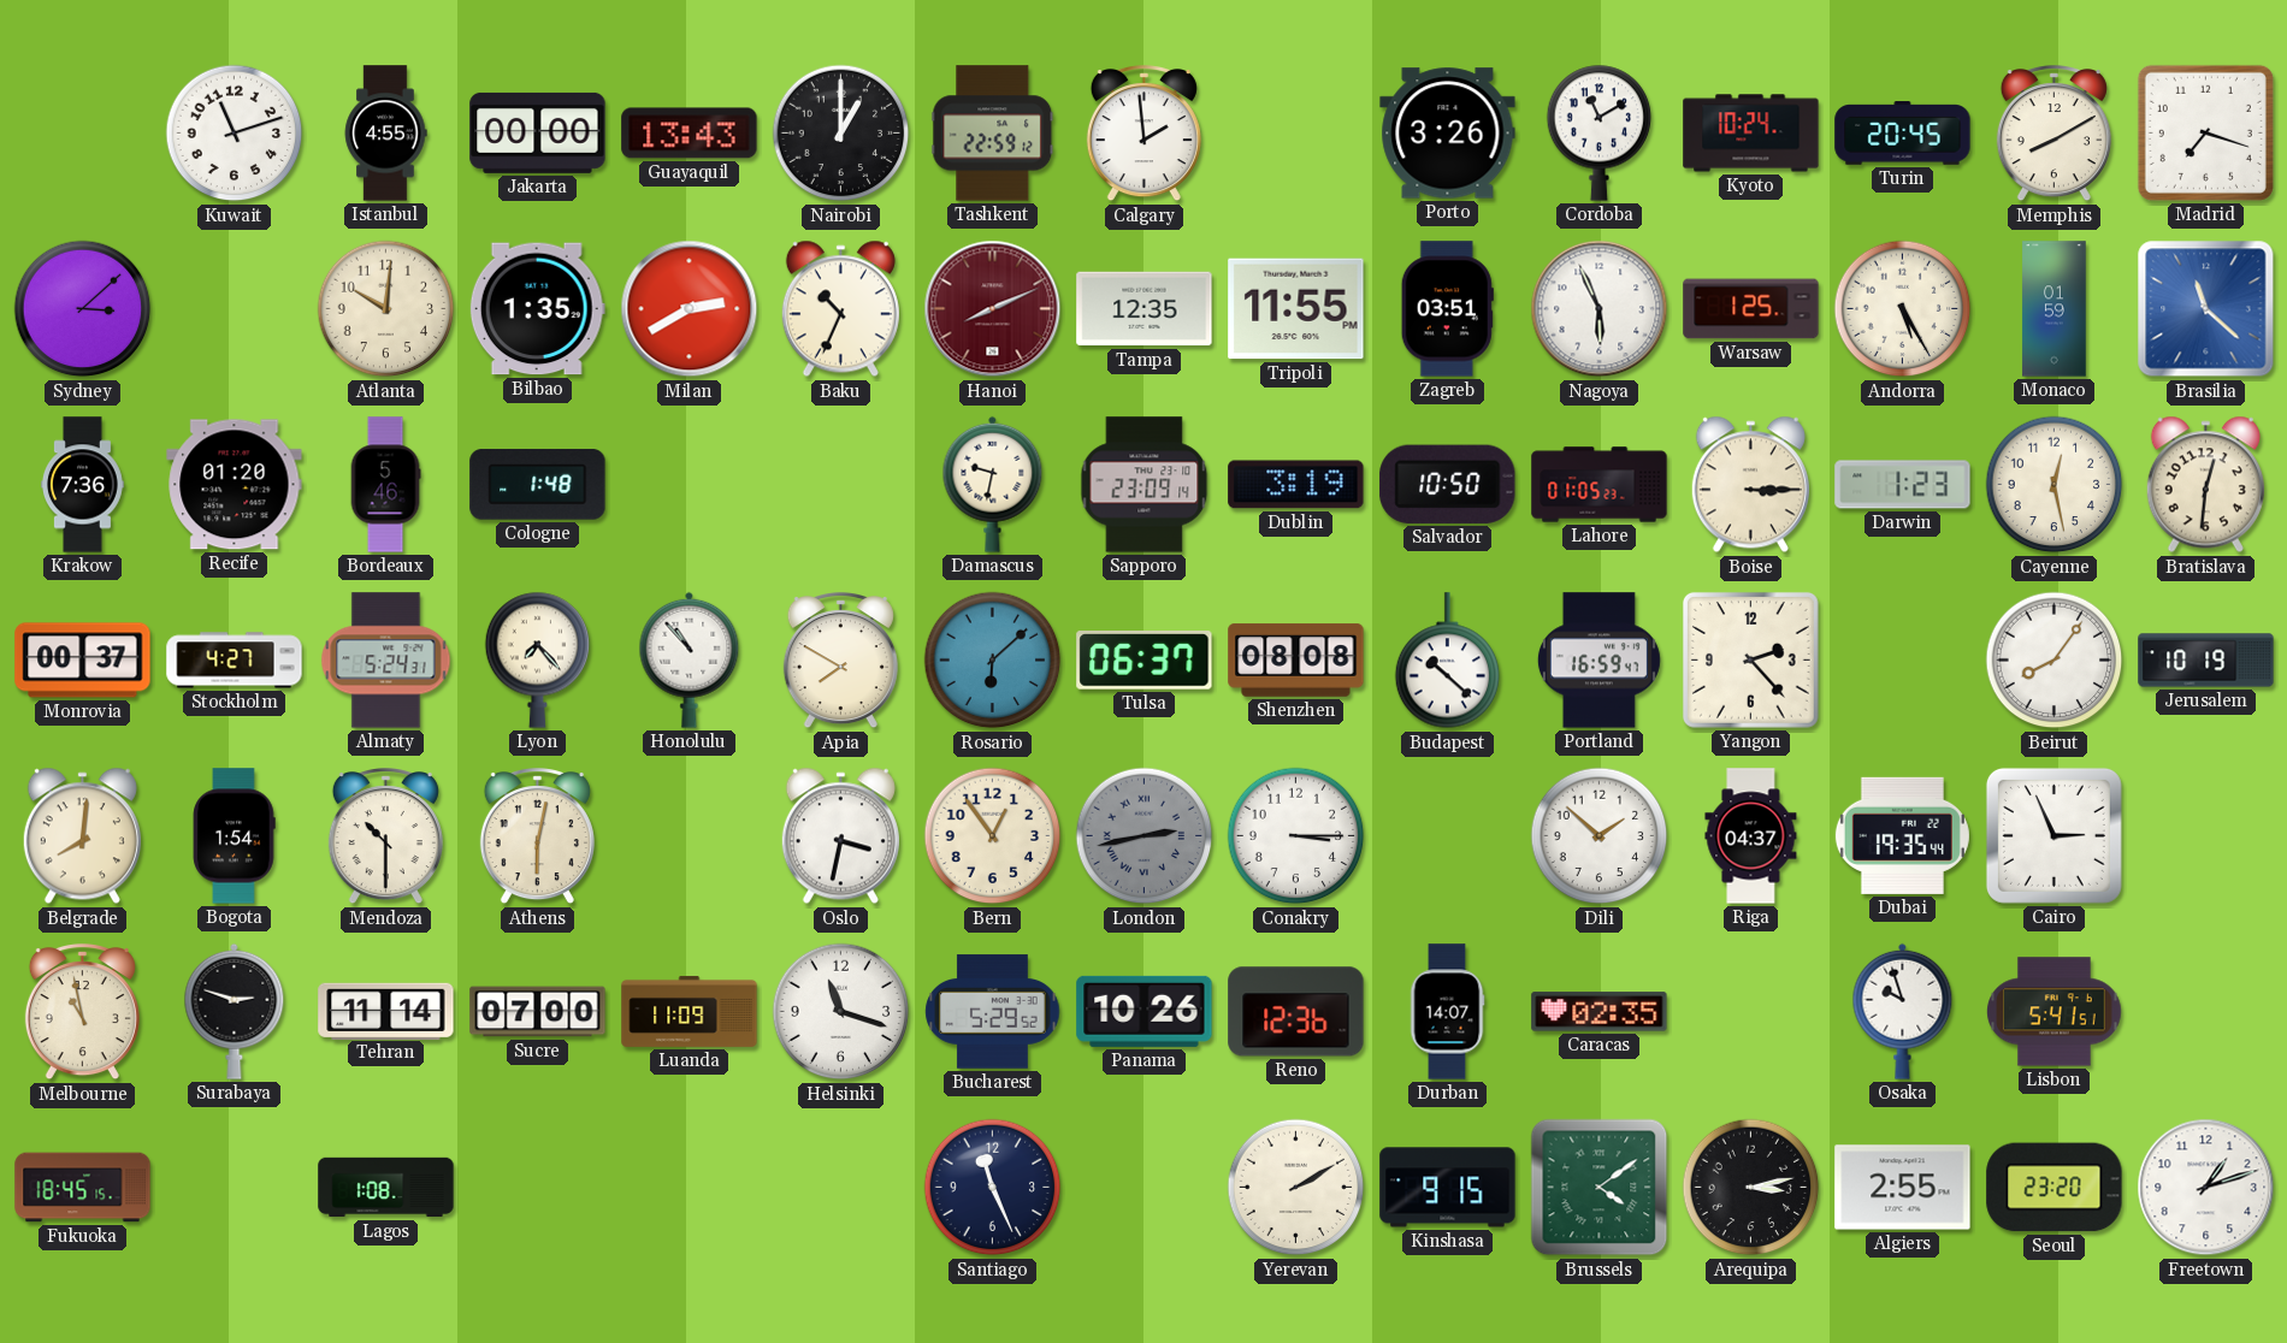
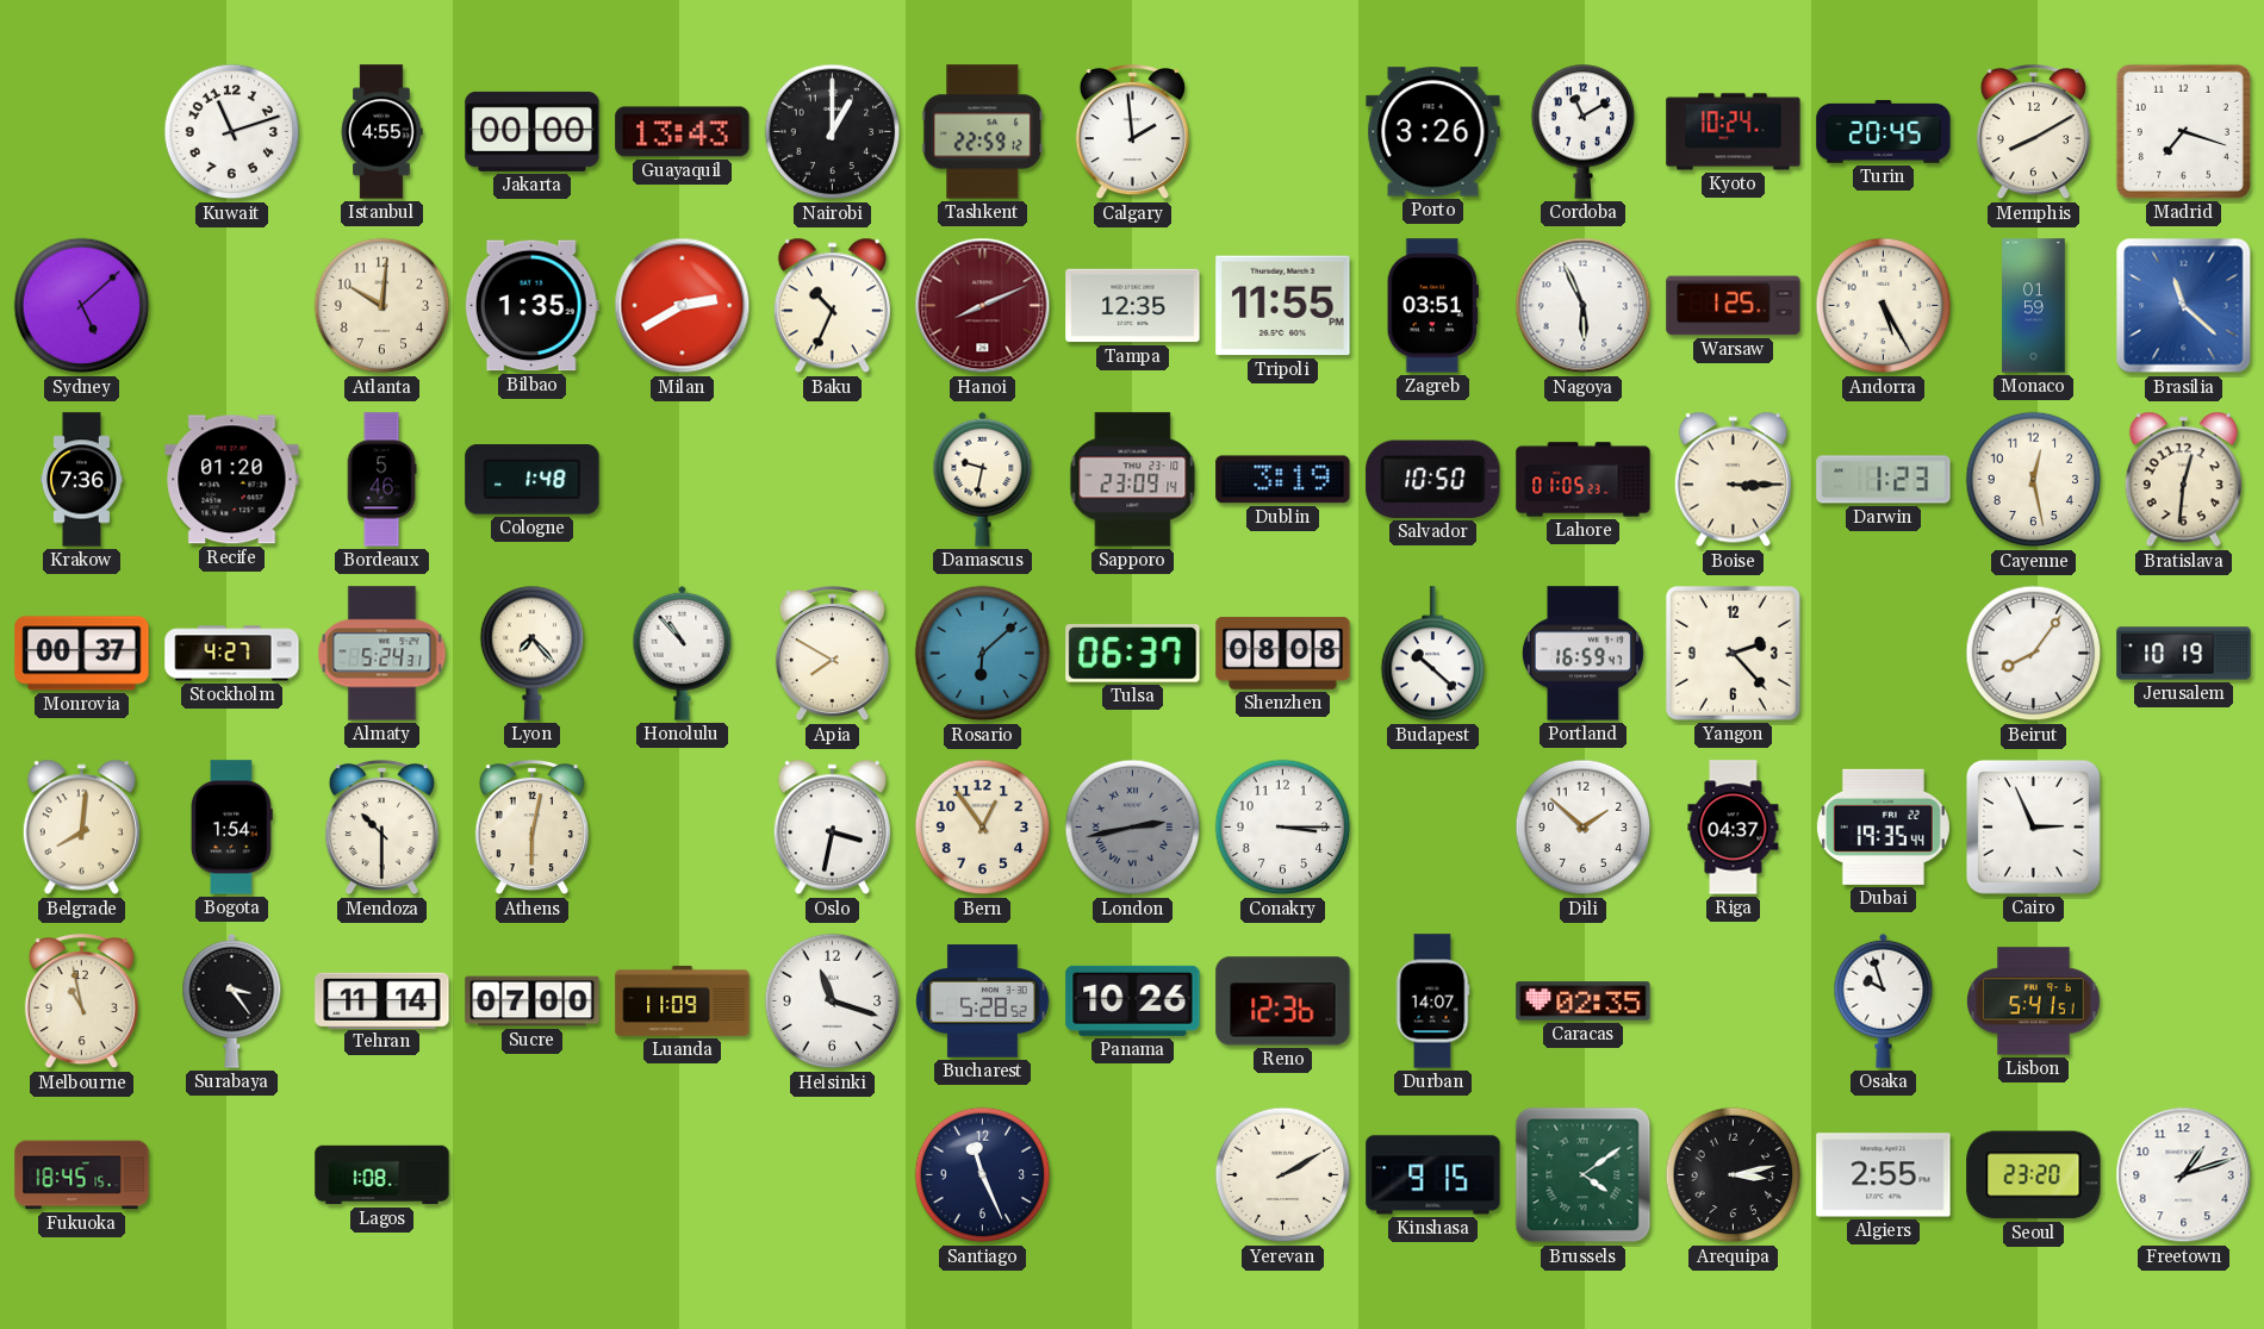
Sydney: 3:08 -> 5:08 (82, 306)
Surabaya: 2:48 -> 3:24 (232, 1000)
Bucharest: 5:29 -> 5:28 (983, 1002)
